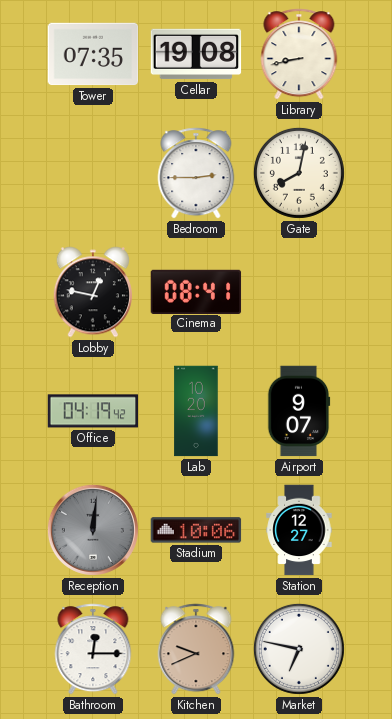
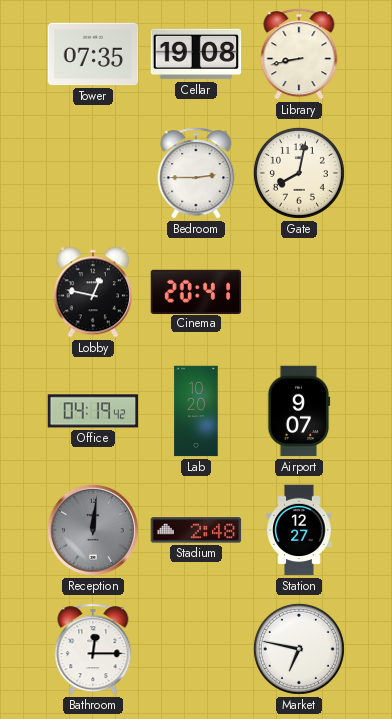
Cinema: 08:41 -> 20:41 (196, 291)
Stadium: 10:06 -> 2:48 (196, 530)
Kitchen: 9:41 -> none (196, 649)
